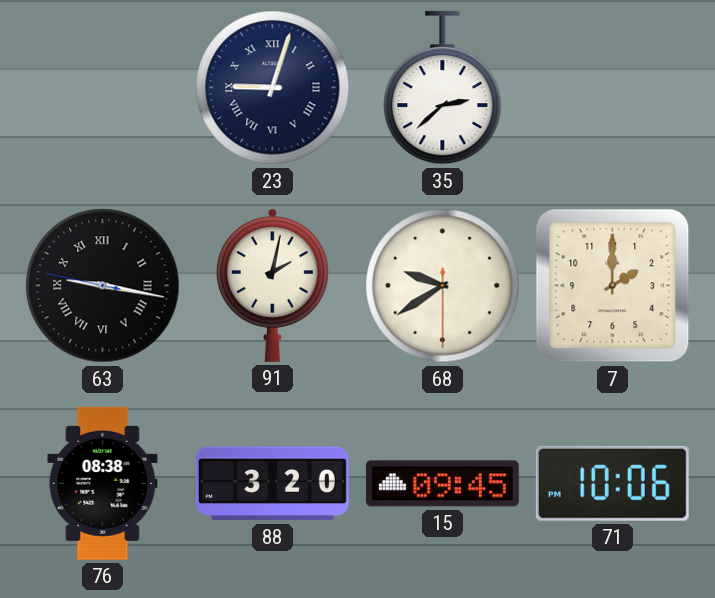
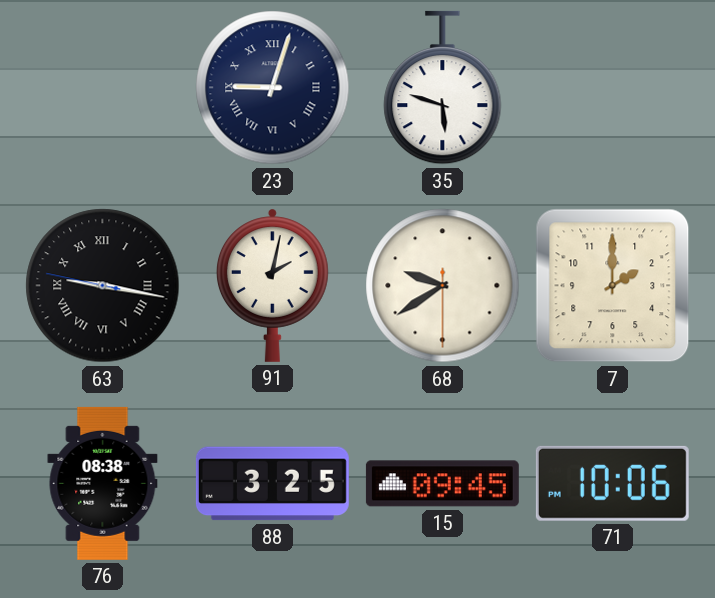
35: 2:38 -> 5:48 (443, 88)
88: 3:20 -> 3:25 (272, 484)
